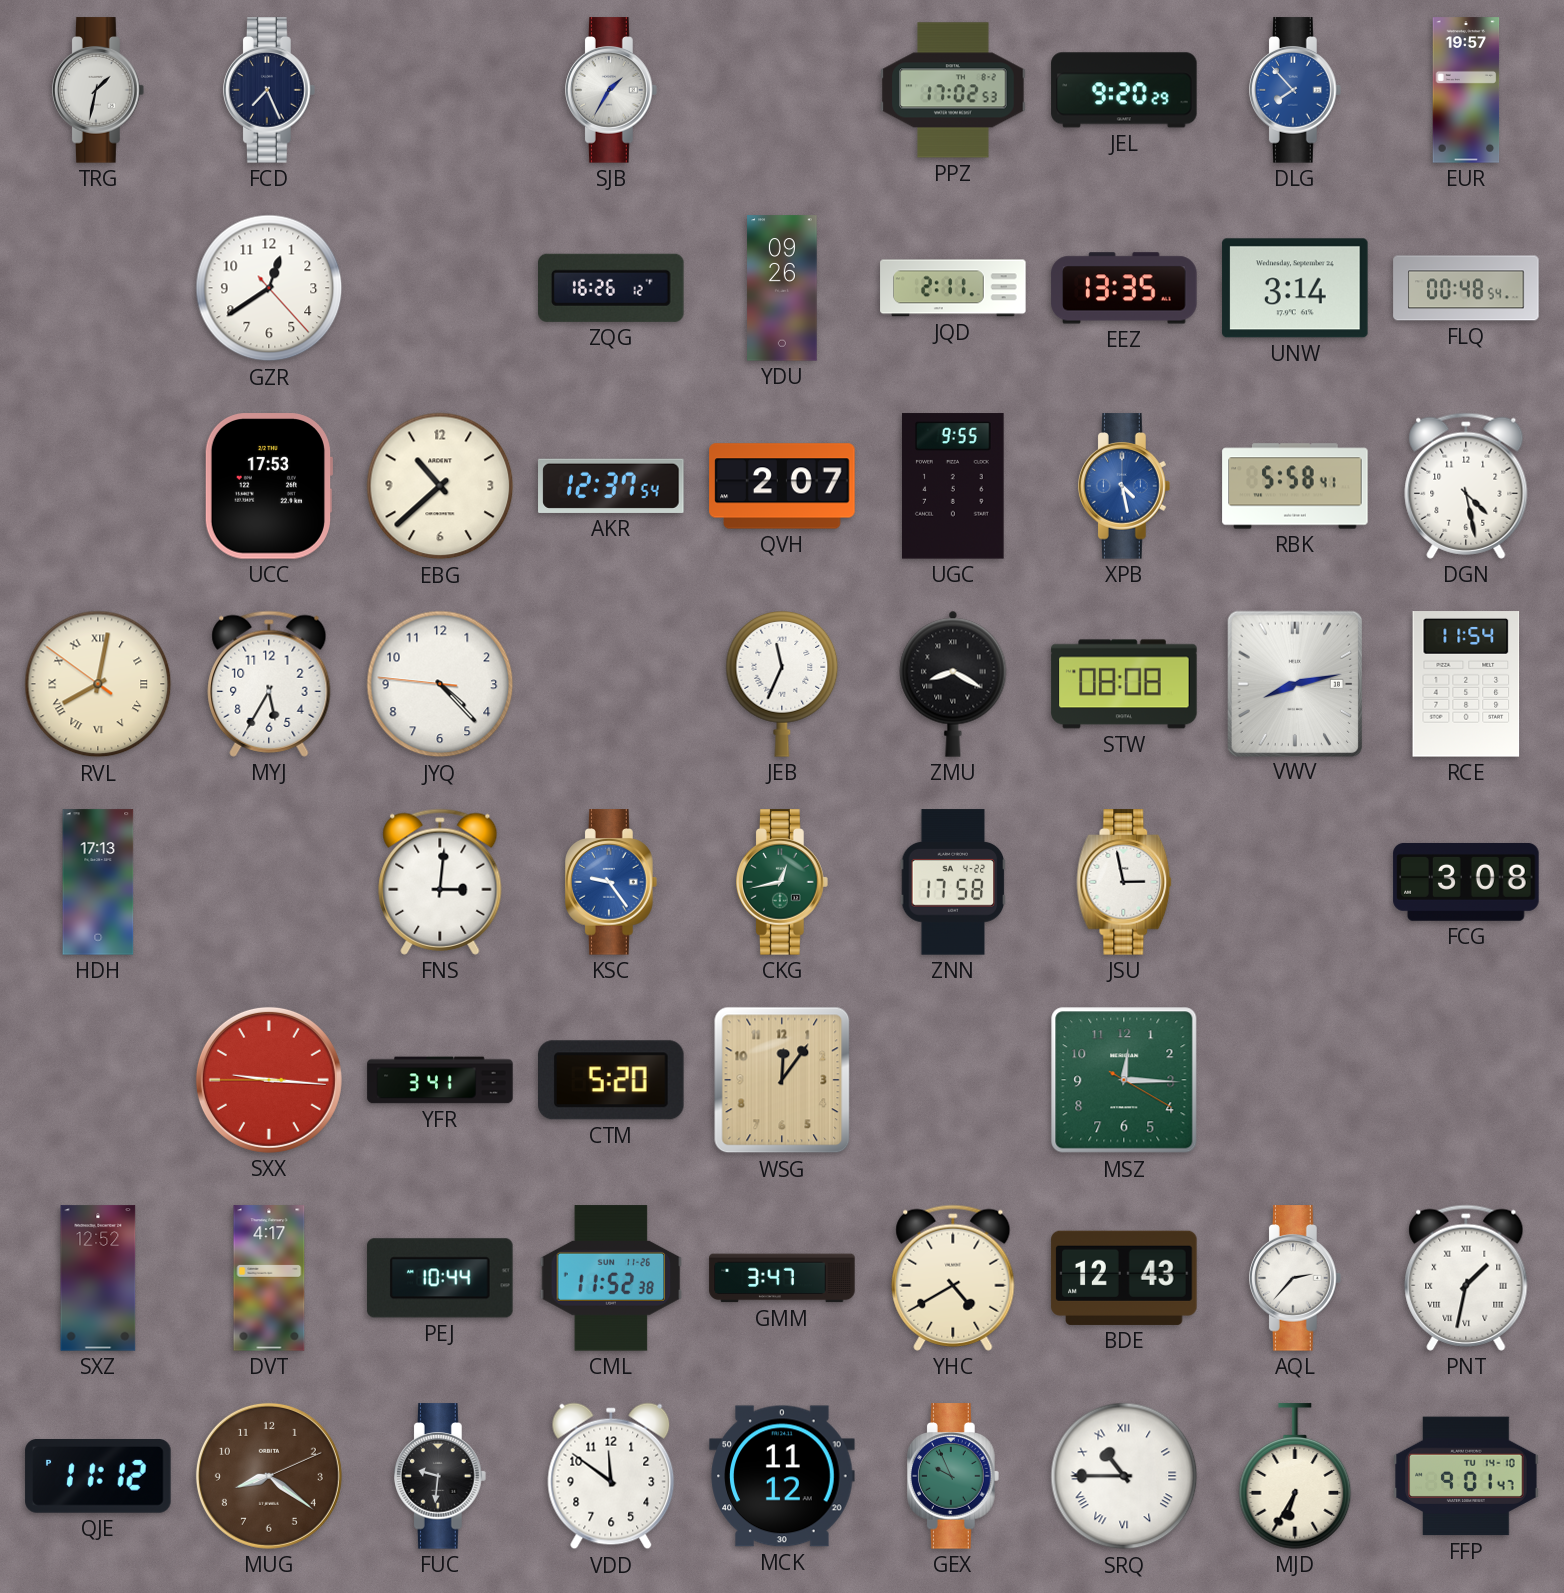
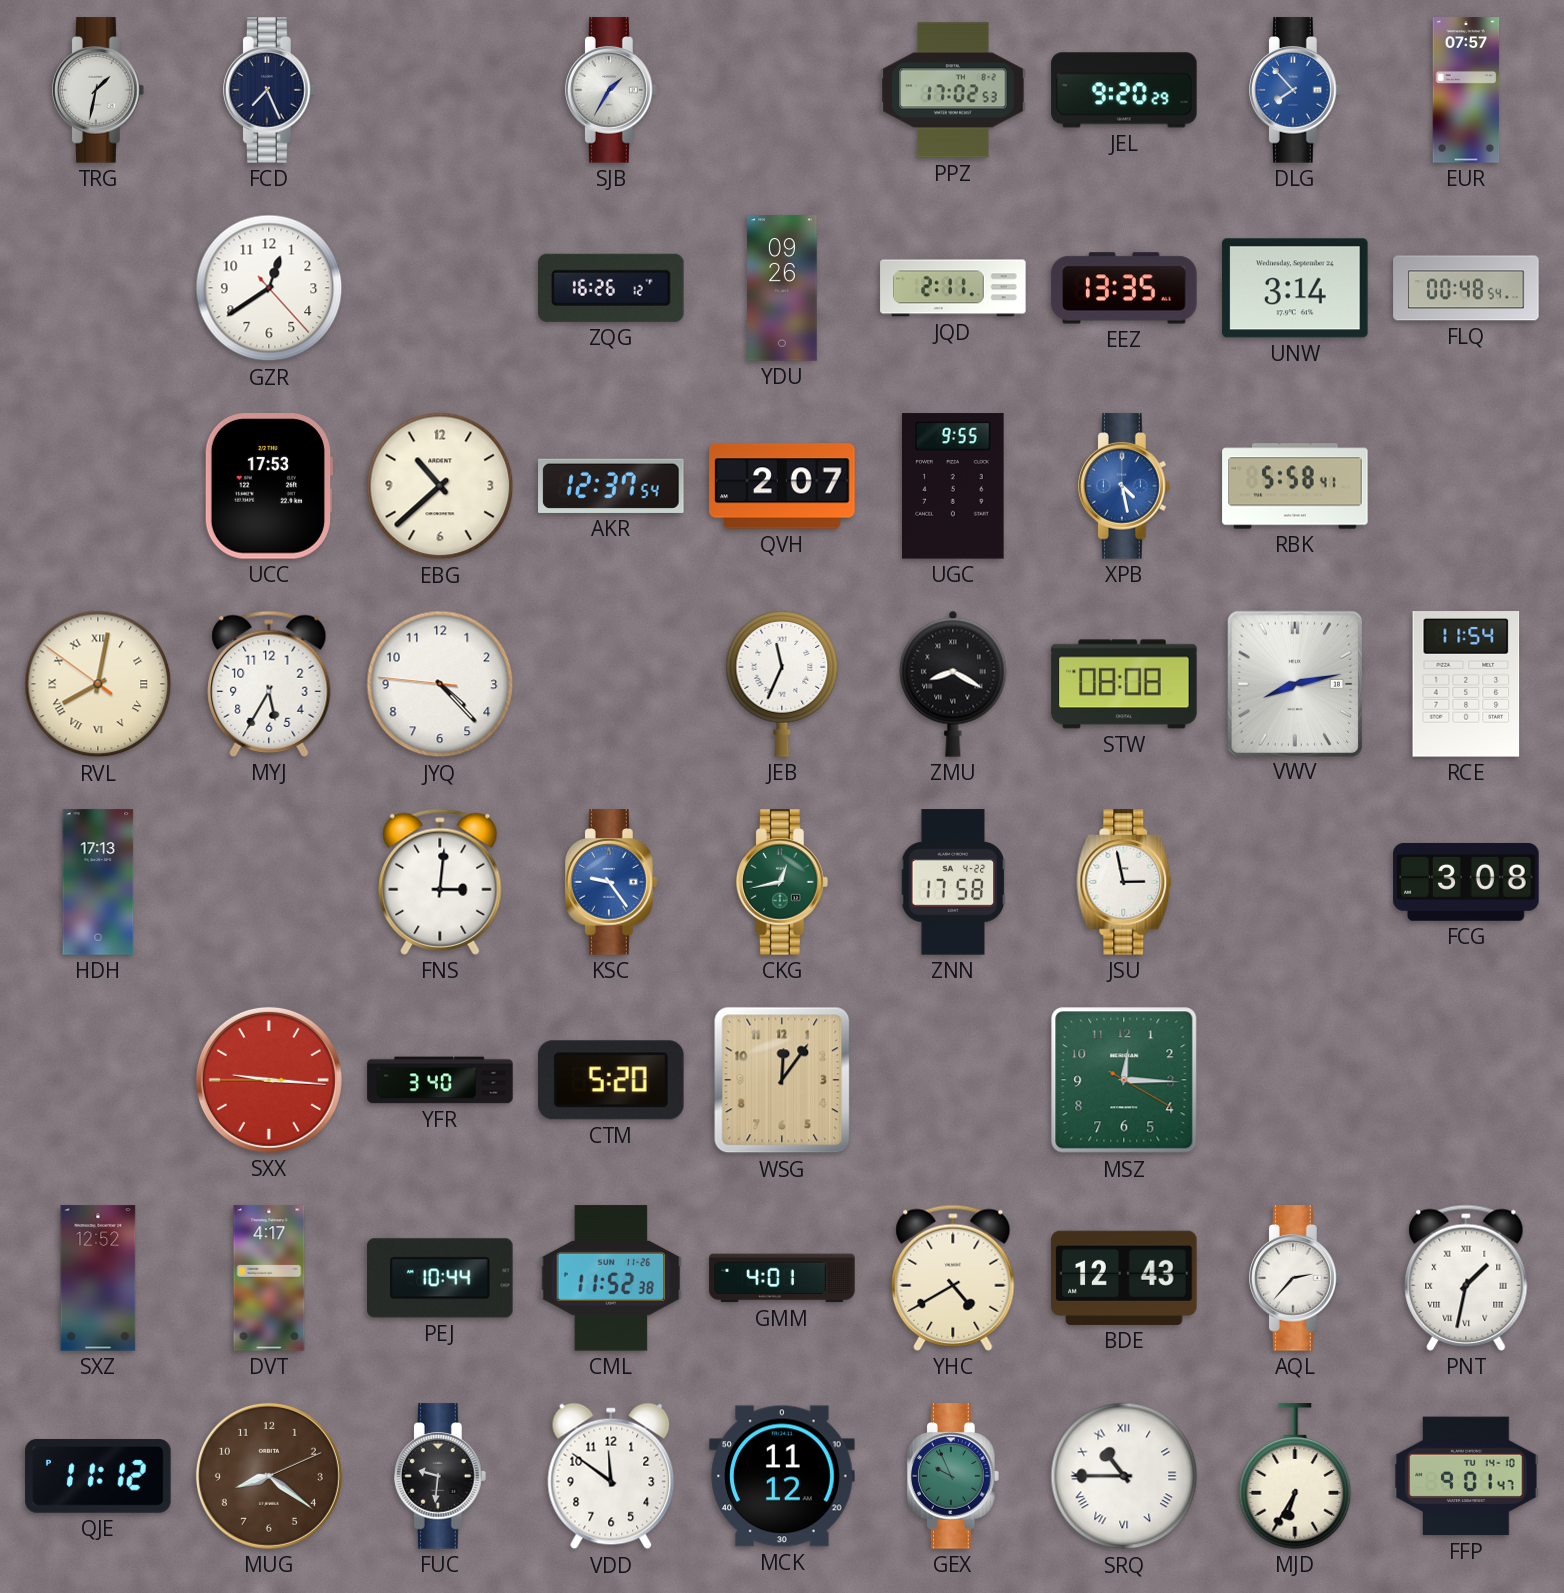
EUR: 19:57 -> 07:57 (1466, 90)
DGN: 4:28 -> none (1466, 486)
YFR: 3:41 -> 3:40 (440, 1080)
GMM: 3:47 -> 4:01 (782, 1278)
